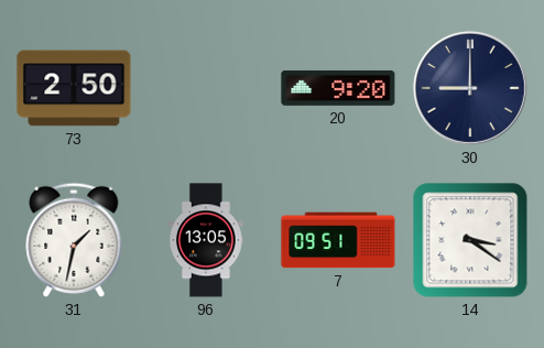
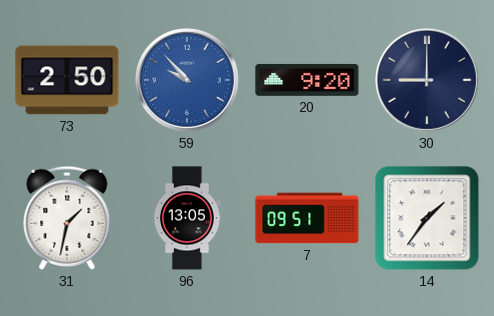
59: none -> 9:53 (187, 80)
14: 3:21 -> 1:36 (427, 218)
